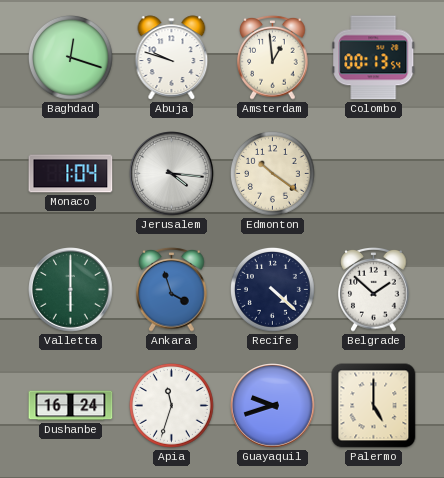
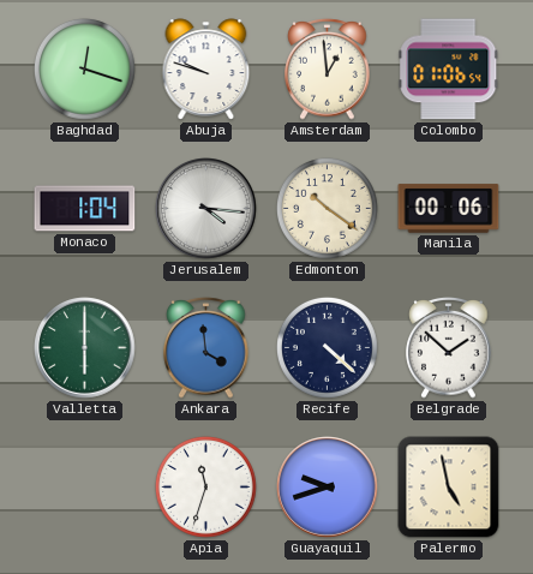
Colombo: 00:13 -> 01:06 (449, 70)
Manila: none -> 00:06 (449, 209)
Ankara: 3:57 -> 3:59 (206, 348)
Dushanbe: 16:24 -> none (71, 406)
Palermo: 5:00 -> 4:58 (449, 488)
